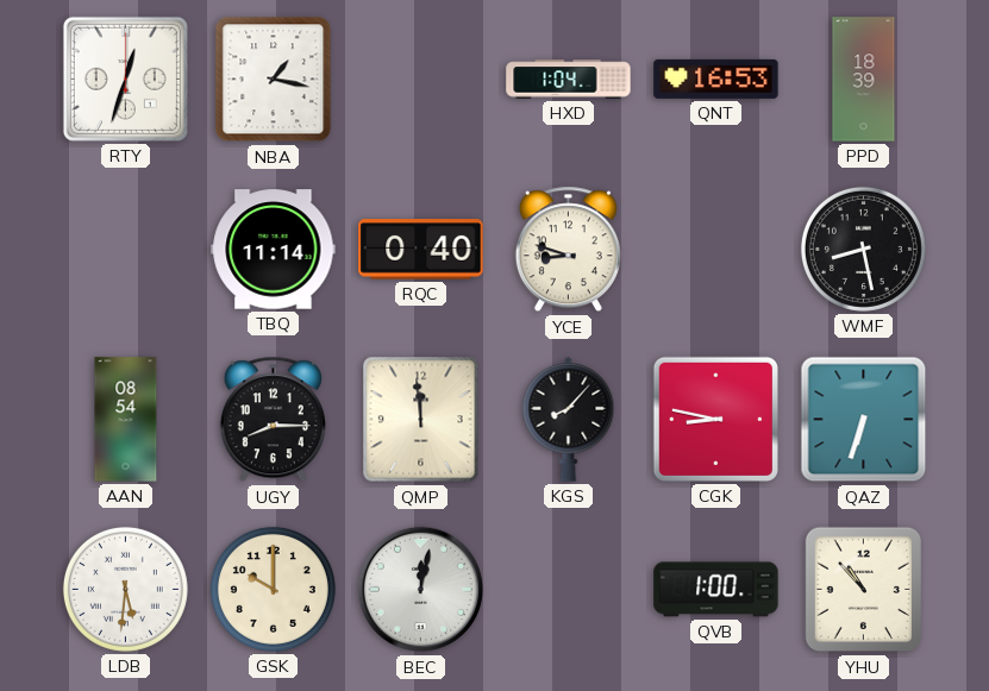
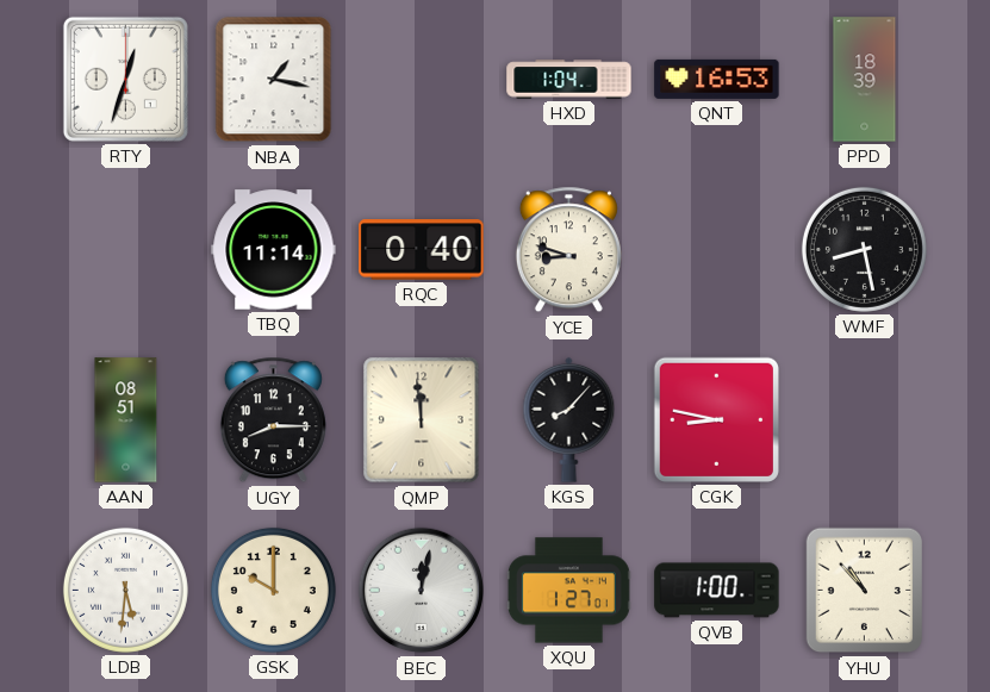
AAN: 08:54 -> 08:51 (126, 420)
QAZ: 6:33 -> none (864, 420)
XQU: none -> 1:27 (568, 591)
